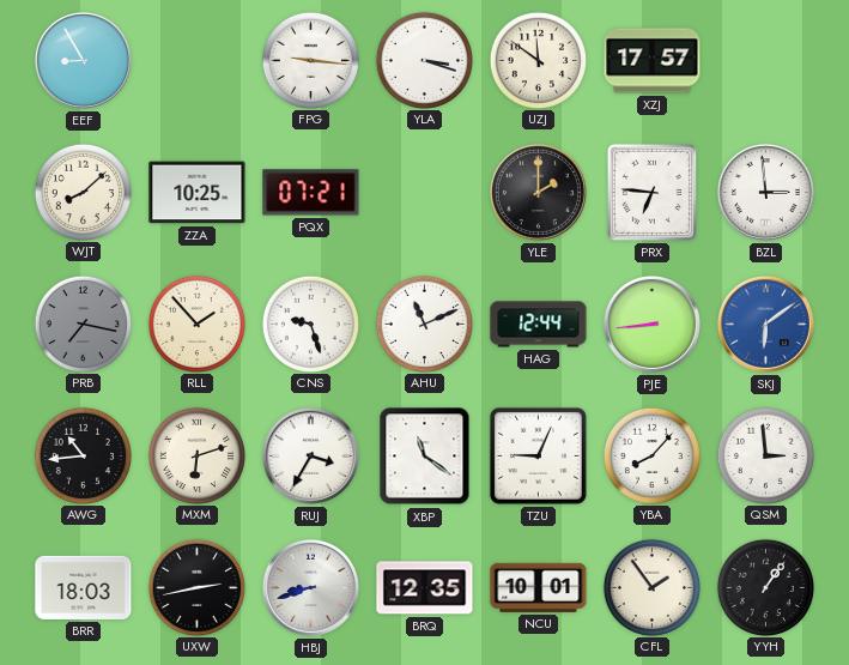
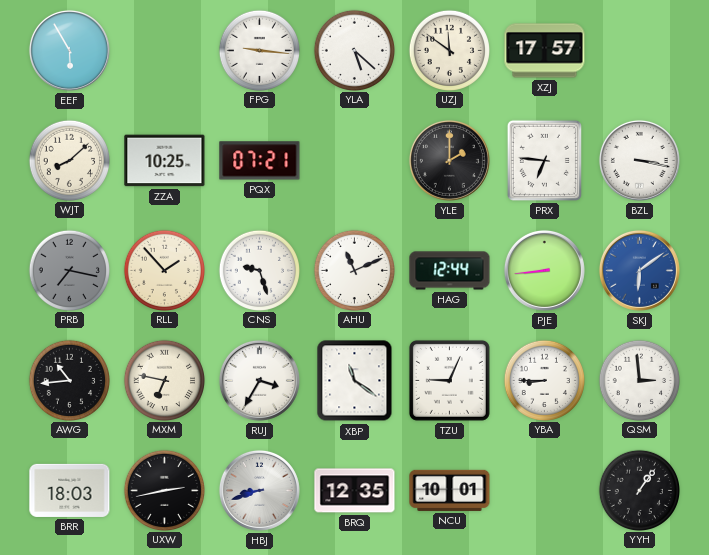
EEF: 8:55 -> 5:55 (69, 50)
YLA: 3:18 -> 5:22 (354, 50)
BZL: 2:59 -> 3:17 (639, 160)
MXM: 6:12 -> 6:47 (164, 380)
YBA: 8:07 -> 8:45 (544, 380)
CFL: 1:54 -> none (651, 587)
